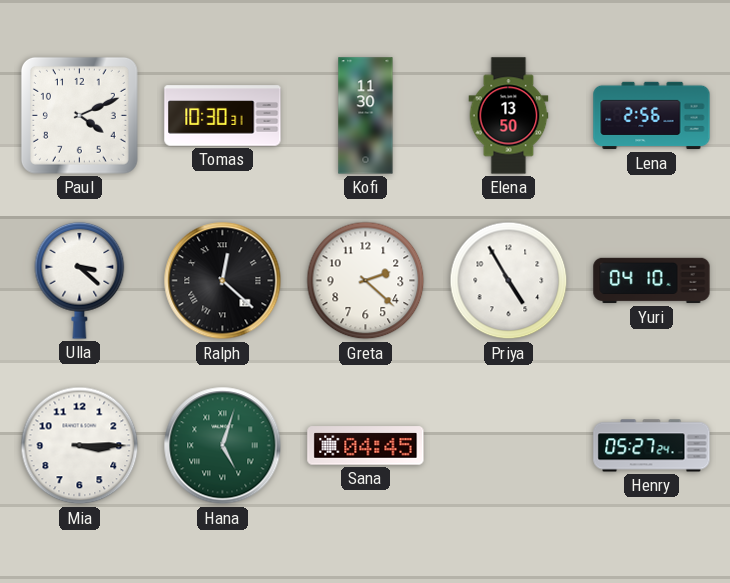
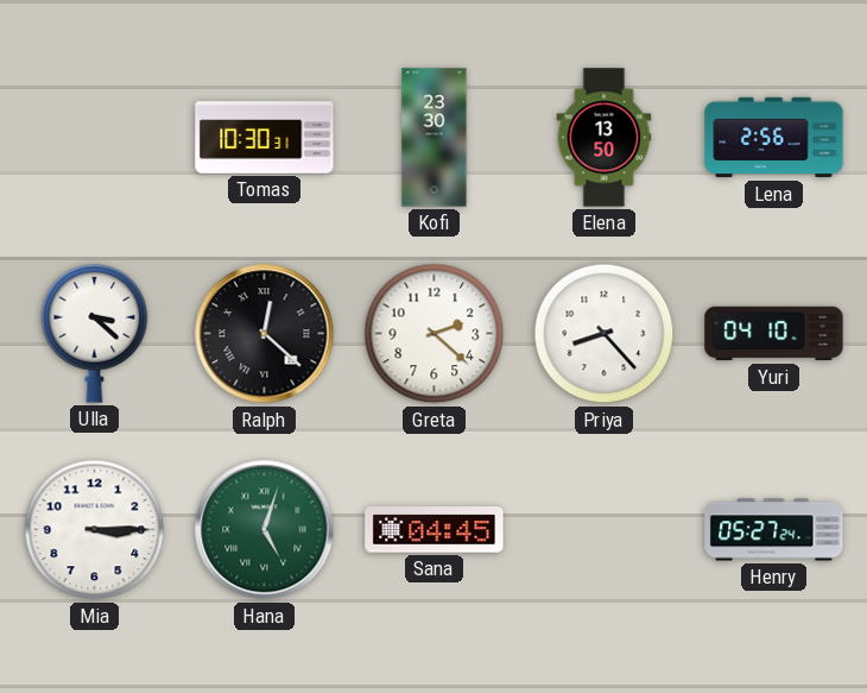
Paul: 4:11 -> none (79, 115)
Kofi: 11:30 -> 23:30 (435, 138)
Priya: 4:55 -> 8:23 (605, 334)
